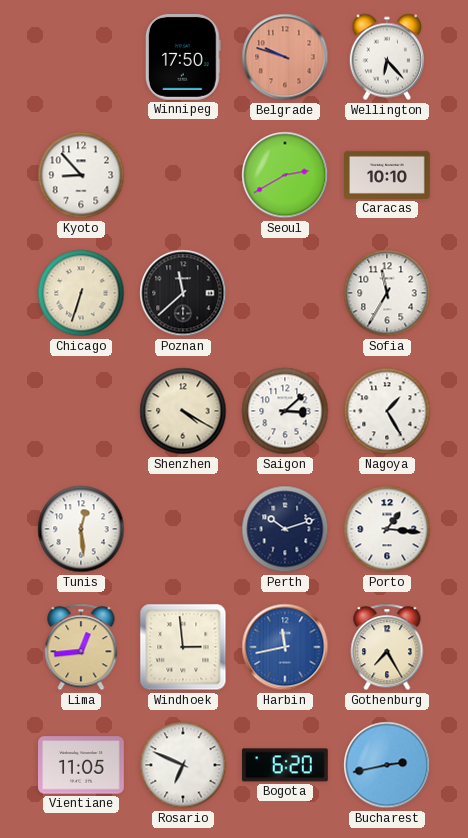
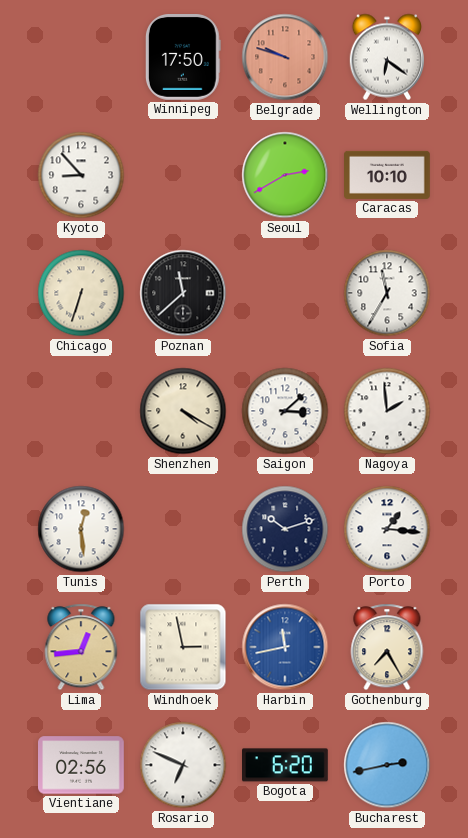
Wellington: 6:23 -> 6:21 (386, 57)
Nagoya: 1:25 -> 1:59 (387, 411)
Windhoek: 2:59 -> 2:58 (183, 647)
Vientiane: 11:05 -> 02:56 (82, 765)
